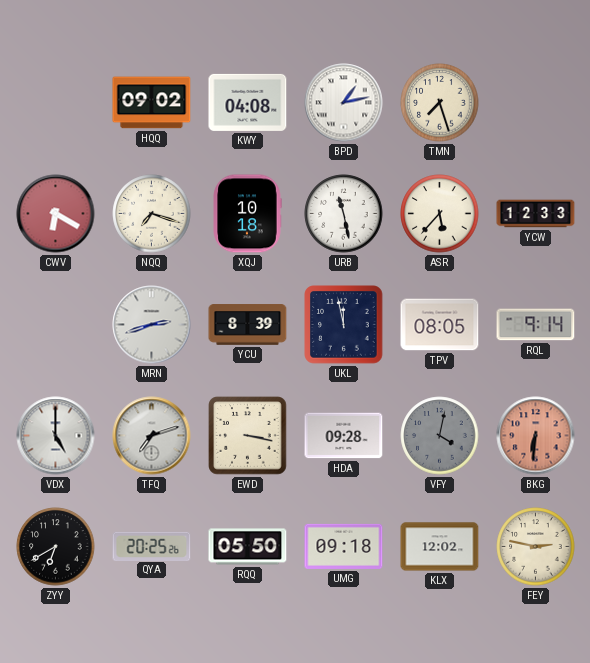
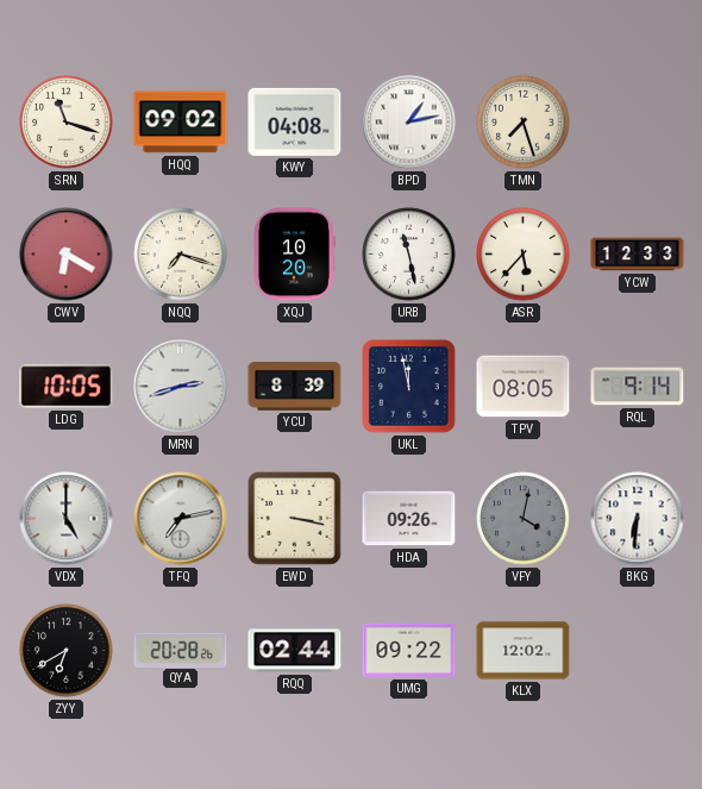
SRN: none -> 11:18 (67, 123)
XQJ: 10:18 -> 10:20 (294, 255)
LDG: none -> 10:05 (67, 387)
TFQ: 7:12 -> 7:13 (181, 519)
HDA: 09:28 -> 09:26 (409, 519)
BKG dial: salmon -> white (638, 519)
QYA: 20:25 -> 20:28 (181, 650)
RQQ: 05:50 -> 02:44 (295, 651)
UMG: 09:18 -> 09:22 (409, 650)
FEY: 2:47 -> none (536, 547)
